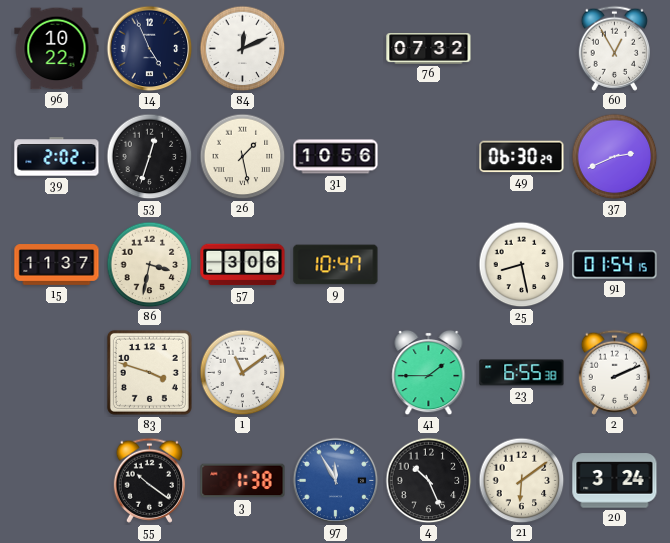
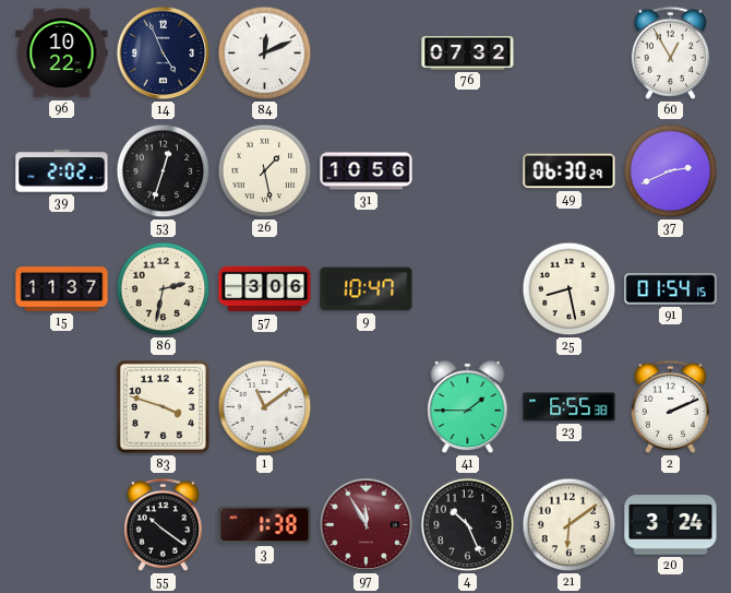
86: 3:32 -> 2:32 (164, 289)
97 dial: blue -> burgundy (367, 525)
